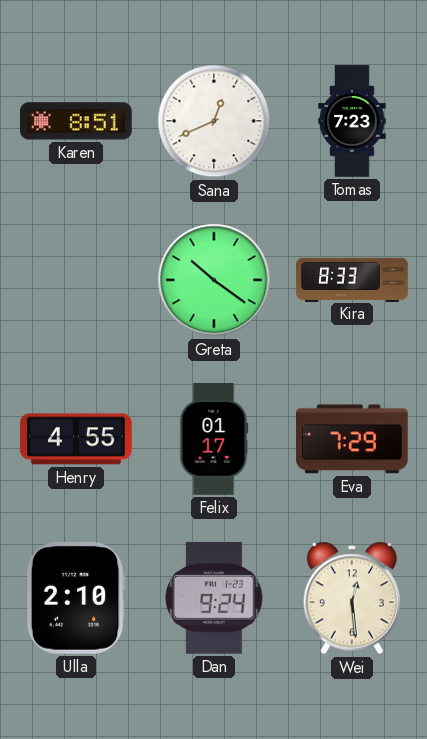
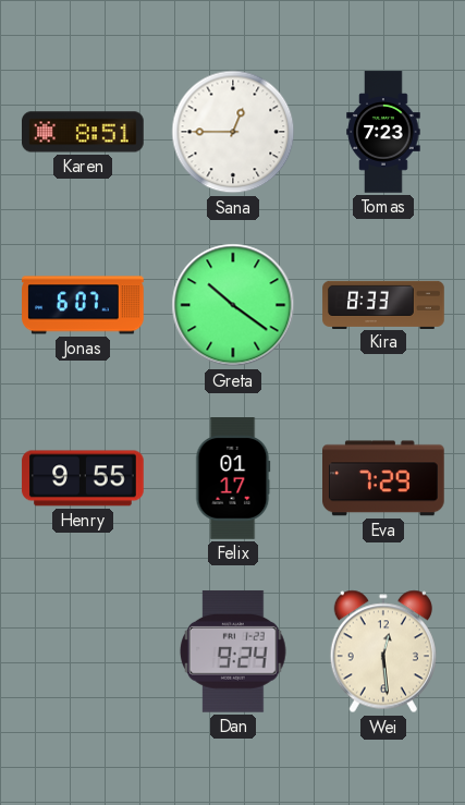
Sana: 12:41 -> 12:45 (233, 132)
Jonas: none -> 6:07 (83, 305)
Henry: 4:55 -> 9:55 (83, 478)
Ulla: 2:10 -> none (76, 598)
